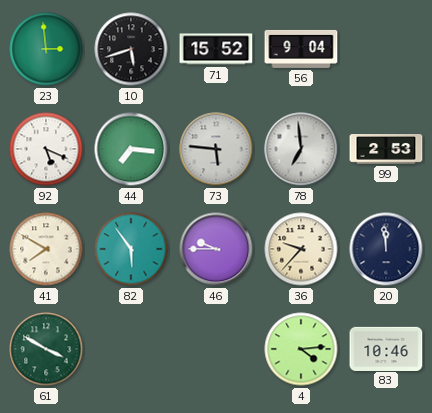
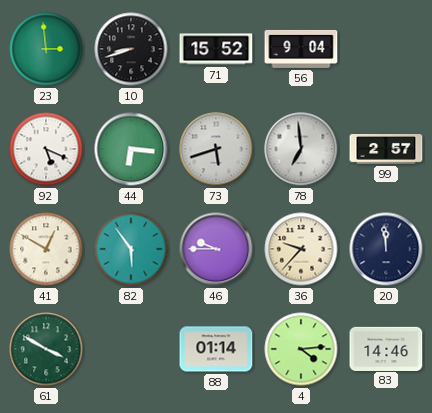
10: 5:42 -> 8:42 (131, 49)
44: 7:16 -> 6:16 (131, 149)
73: 5:46 -> 5:42 (216, 149)
99: 2:53 -> 2:57 (386, 150)
41: 7:50 -> 12:50 (46, 249)
88: none -> 01:14 (216, 349)
83: 10:46 -> 14:46 (386, 348)
